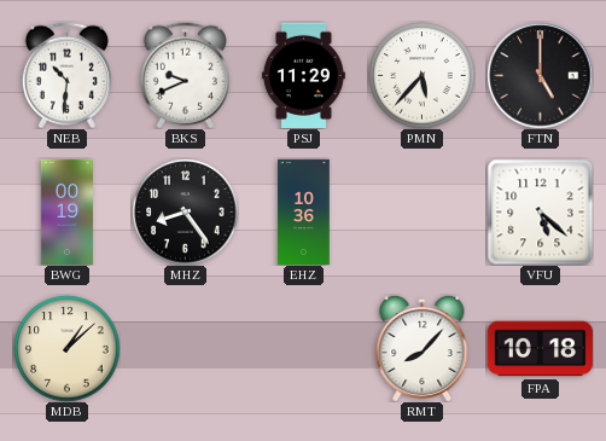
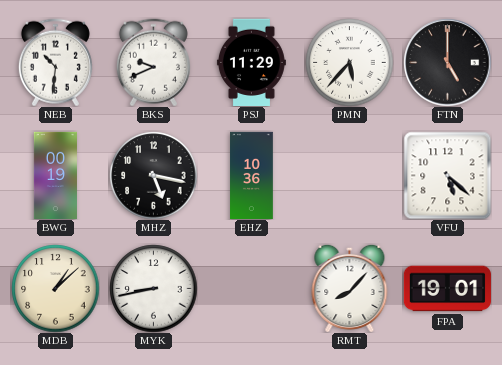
MHZ: 8:24 -> 5:17 (153, 175)
MYK: none -> 8:43 (153, 288)
FPA: 10:18 -> 19:01 (447, 289)
